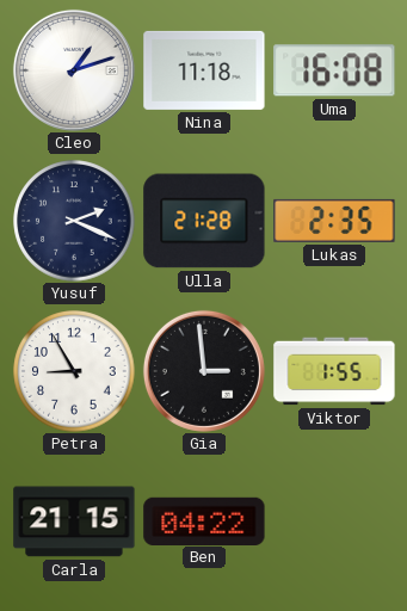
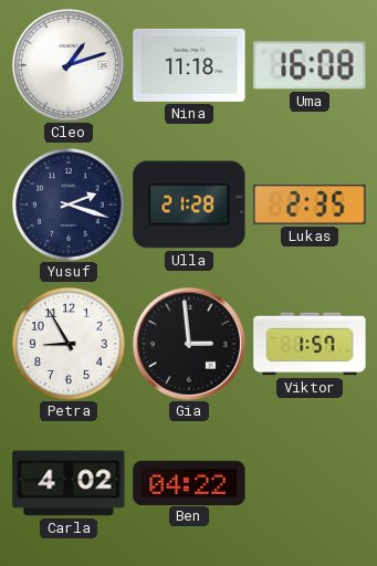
Yusuf: 2:19 -> 2:18 (69, 205)
Viktor: 1:55 -> 1:57 (310, 344)
Carla: 21:15 -> 4:02 (69, 483)
